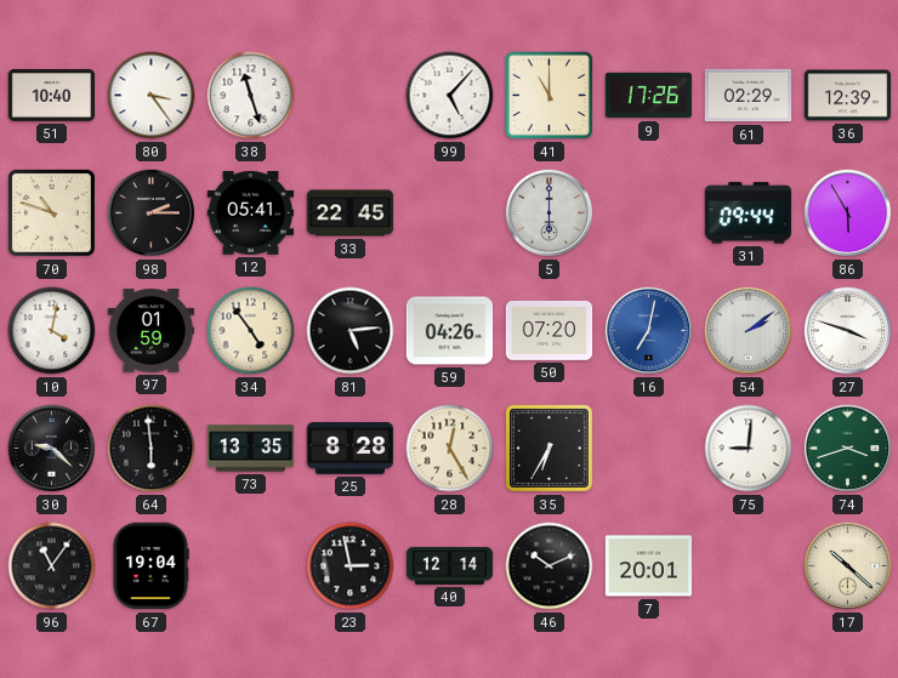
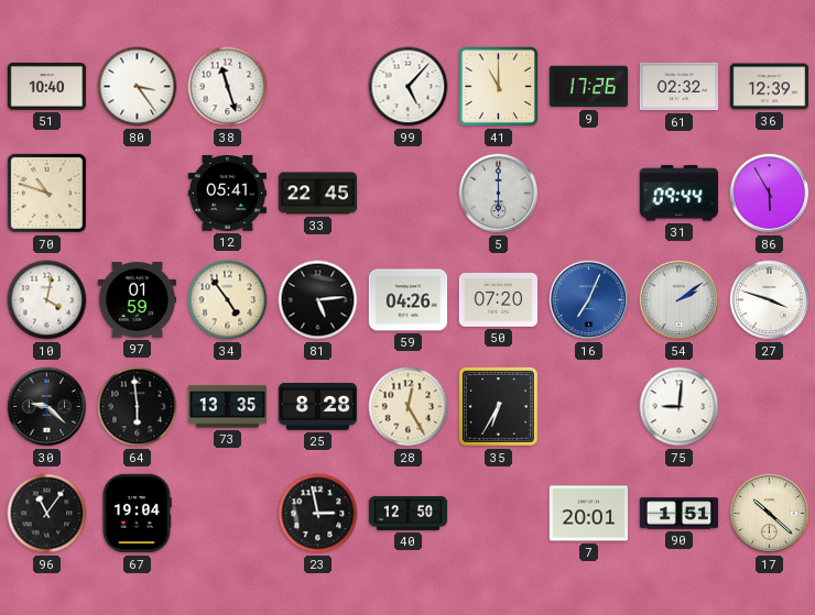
61: 02:29 -> 02:32 (680, 87)
98: 2:15 -> none (152, 213)
16: 7:02 -> 7:04 (589, 300)
74: 3:42 -> none (848, 449)
40: 12:14 -> 12:50 (409, 513)
46: 10:11 -> none (550, 566)
90: none -> 1:51 (680, 514)
